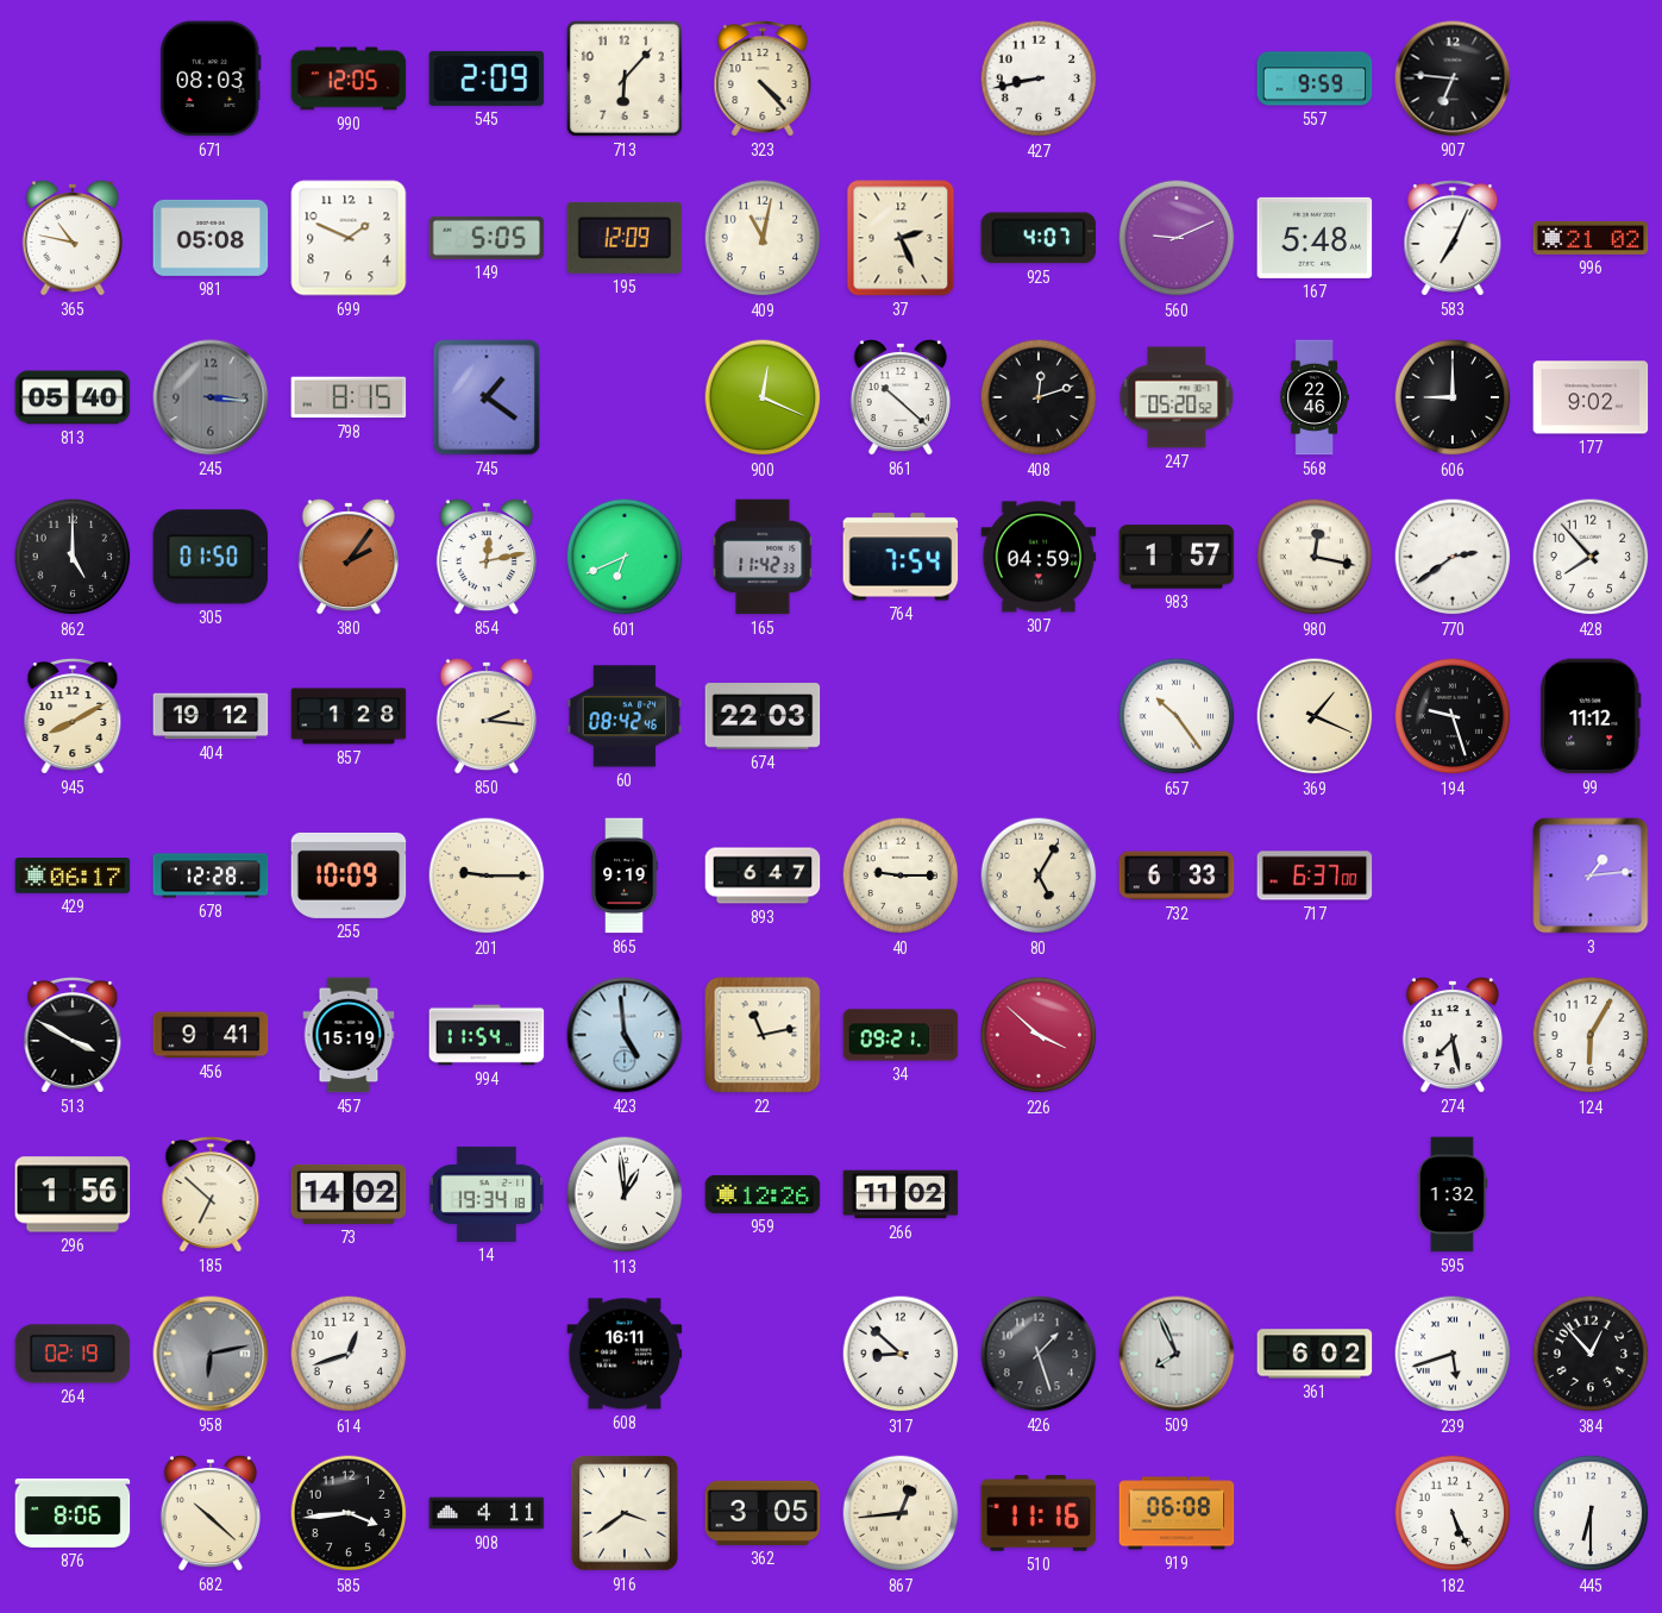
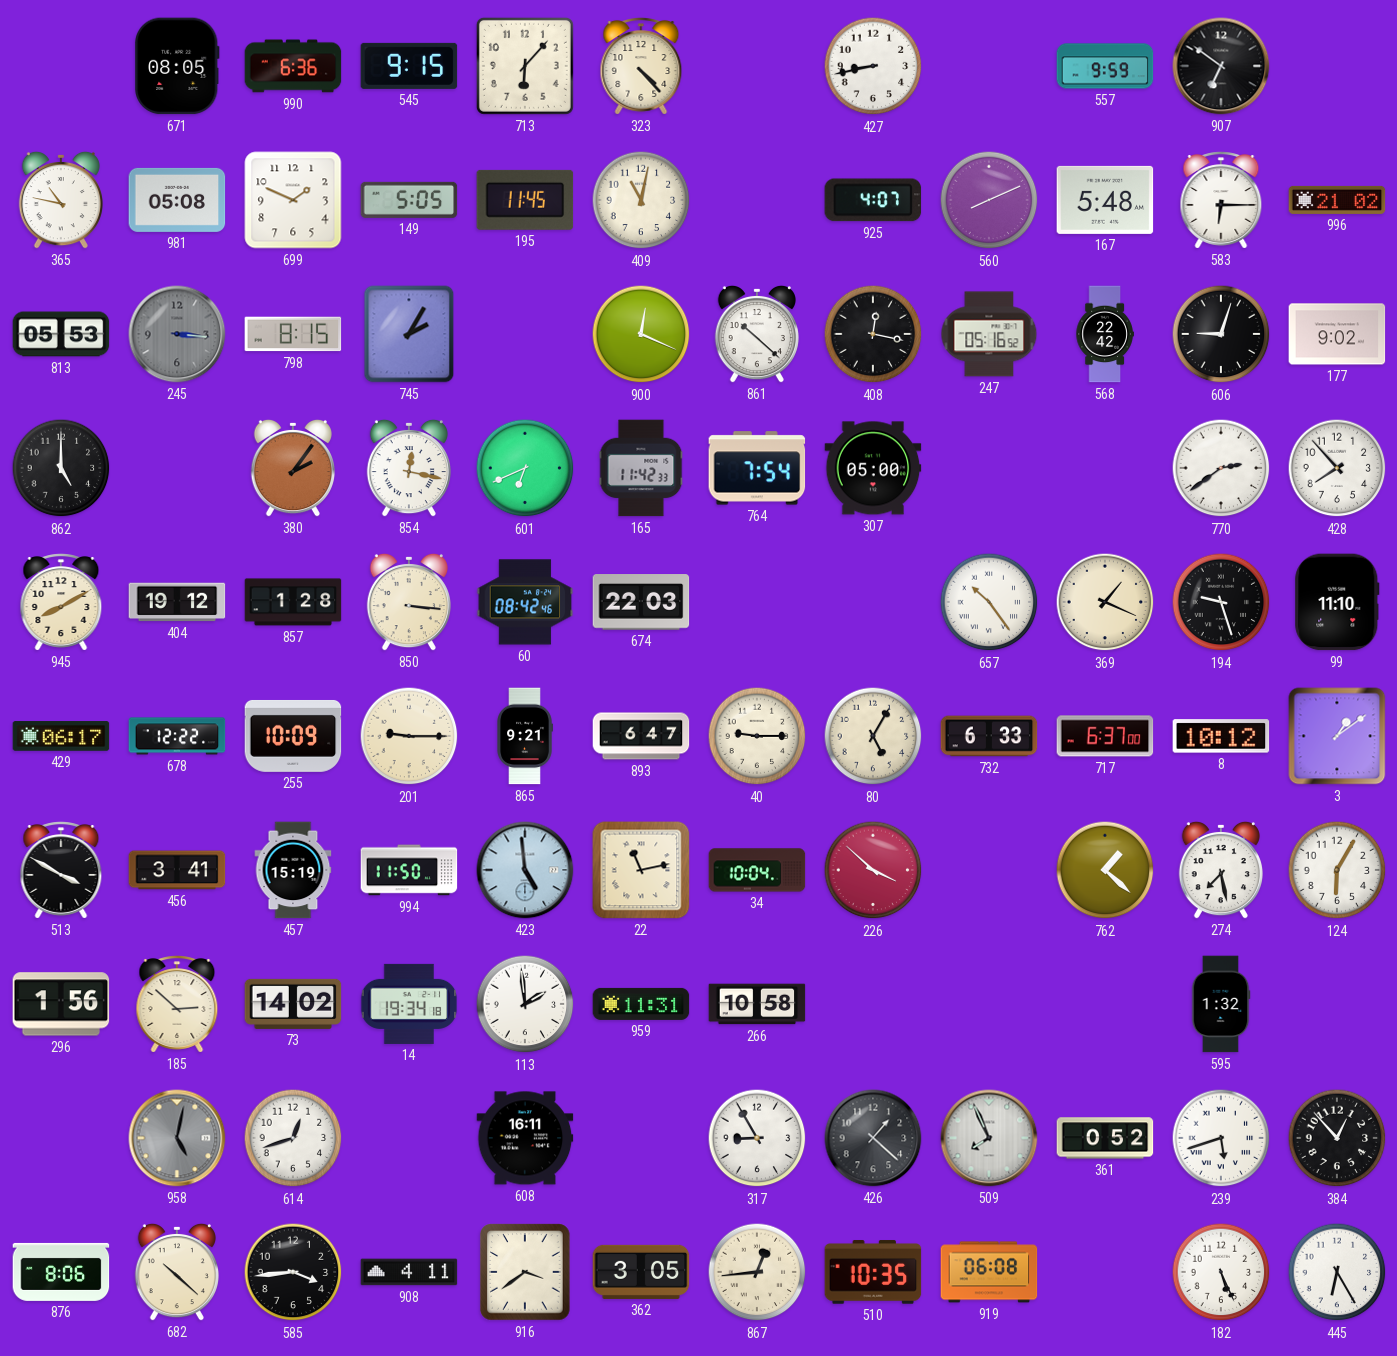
671: 08:03 -> 08:05 (178, 66)
990: 12:05 -> 6:36 (293, 66)
545: 2:09 -> 9:15 (409, 66)
907: 6:46 -> 6:51 (1221, 66)
195: 12:09 -> 11:45 (525, 200)
37: 2:26 -> none (901, 238)
560: 9:11 -> 8:11 (989, 200)
583: 7:04 -> 6:15 (1221, 200)
813: 05:40 -> 05:53 (61, 334)
745: 1:21 -> 2:05 (409, 334)
408: 12:12 -> 12:17 (873, 334)
247: 05:20 -> 05:16 (989, 334)
568: 22:46 -> 22:42 (1105, 334)
606: 9:00 -> 9:03 (1221, 334)
305: 01:50 -> none (211, 557)
854: 12:13 -> 12:17 (409, 468)
307: 04:59 -> 05:00 (873, 468)
983: 1:57 -> none (1177, 557)
980: 12:17 -> none (1315, 557)
850: 2:16 -> 3:16 (409, 602)
99: 11:12 -> 11:10 (1337, 602)
678: 12:28 -> 12:22 (177, 736)
865: 9:19 -> 9:21 (525, 736)
8: none -> 10:12 (1221, 736)
3: 1:14 -> 1:09 (1337, 736)
456: 9:41 -> 3:41 (177, 870)
994: 11:54 -> 11:50 (409, 870)
34: 09:21 -> 10:04 (757, 870)
762: none -> 1:22 (1105, 870)
185: 6:52 -> 2:52 (177, 1004)
113: 12:59 -> 1:59 (525, 1004)
959: 12:26 -> 11:31 (641, 1004)
266: 11:02 -> 10:58 (757, 1004)
264: 02:19 -> none (73, 1354)
958: 6:13 -> 5:02 (177, 1138)
317: 8:52 -> 8:55 (757, 1138)
426: 1:27 -> 1:22 (873, 1138)
361: 6:02 -> 0:52 (1105, 1138)
510: 11:16 -> 10:35 (873, 1272)
445: 6:30 -> 6:25 (1337, 1272)
